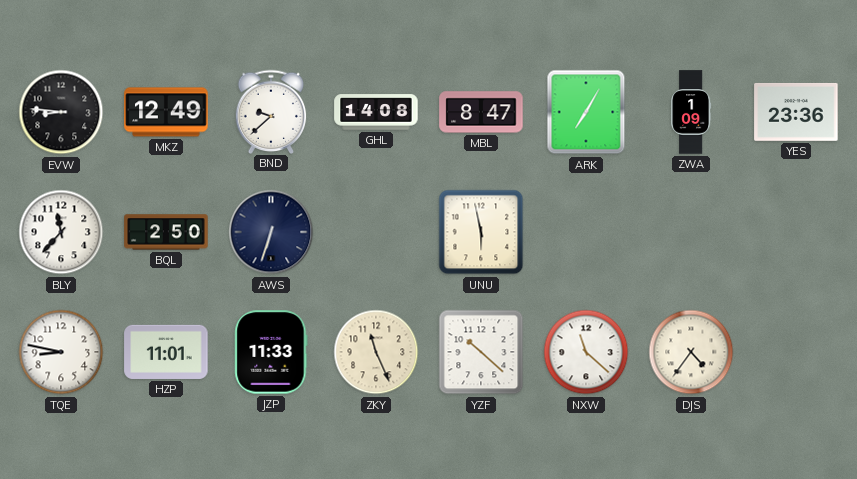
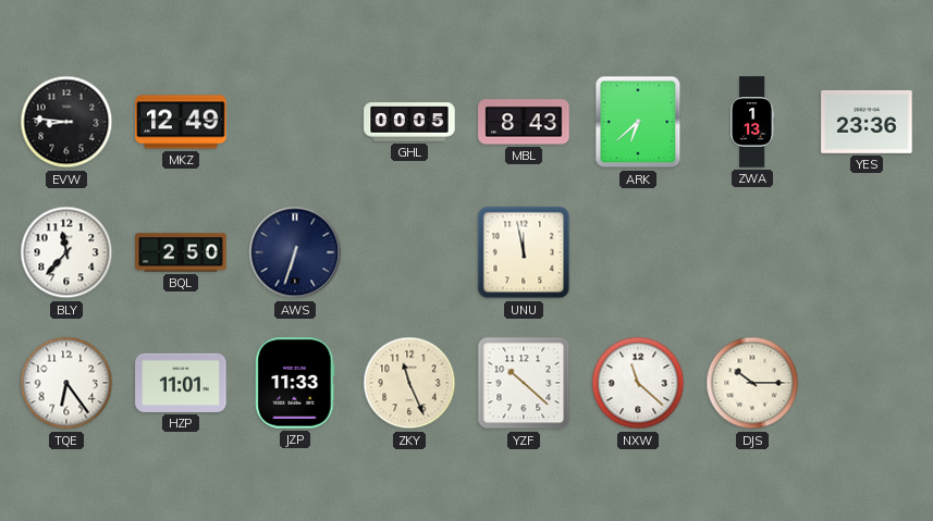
BND: 9:38 -> none (271, 111)
GHL: 14:08 -> 00:05 (409, 122)
MBL: 8:47 -> 8:43 (524, 122)
ARK: 7:05 -> 6:38 (638, 122)
ZWA: 1:09 -> 1:13 (752, 122)
UNU: 5:58 -> 11:58 (524, 252)
TQE: 8:47 -> 6:24 (66, 383)
DJS: 4:36 -> 10:15 (752, 383)
